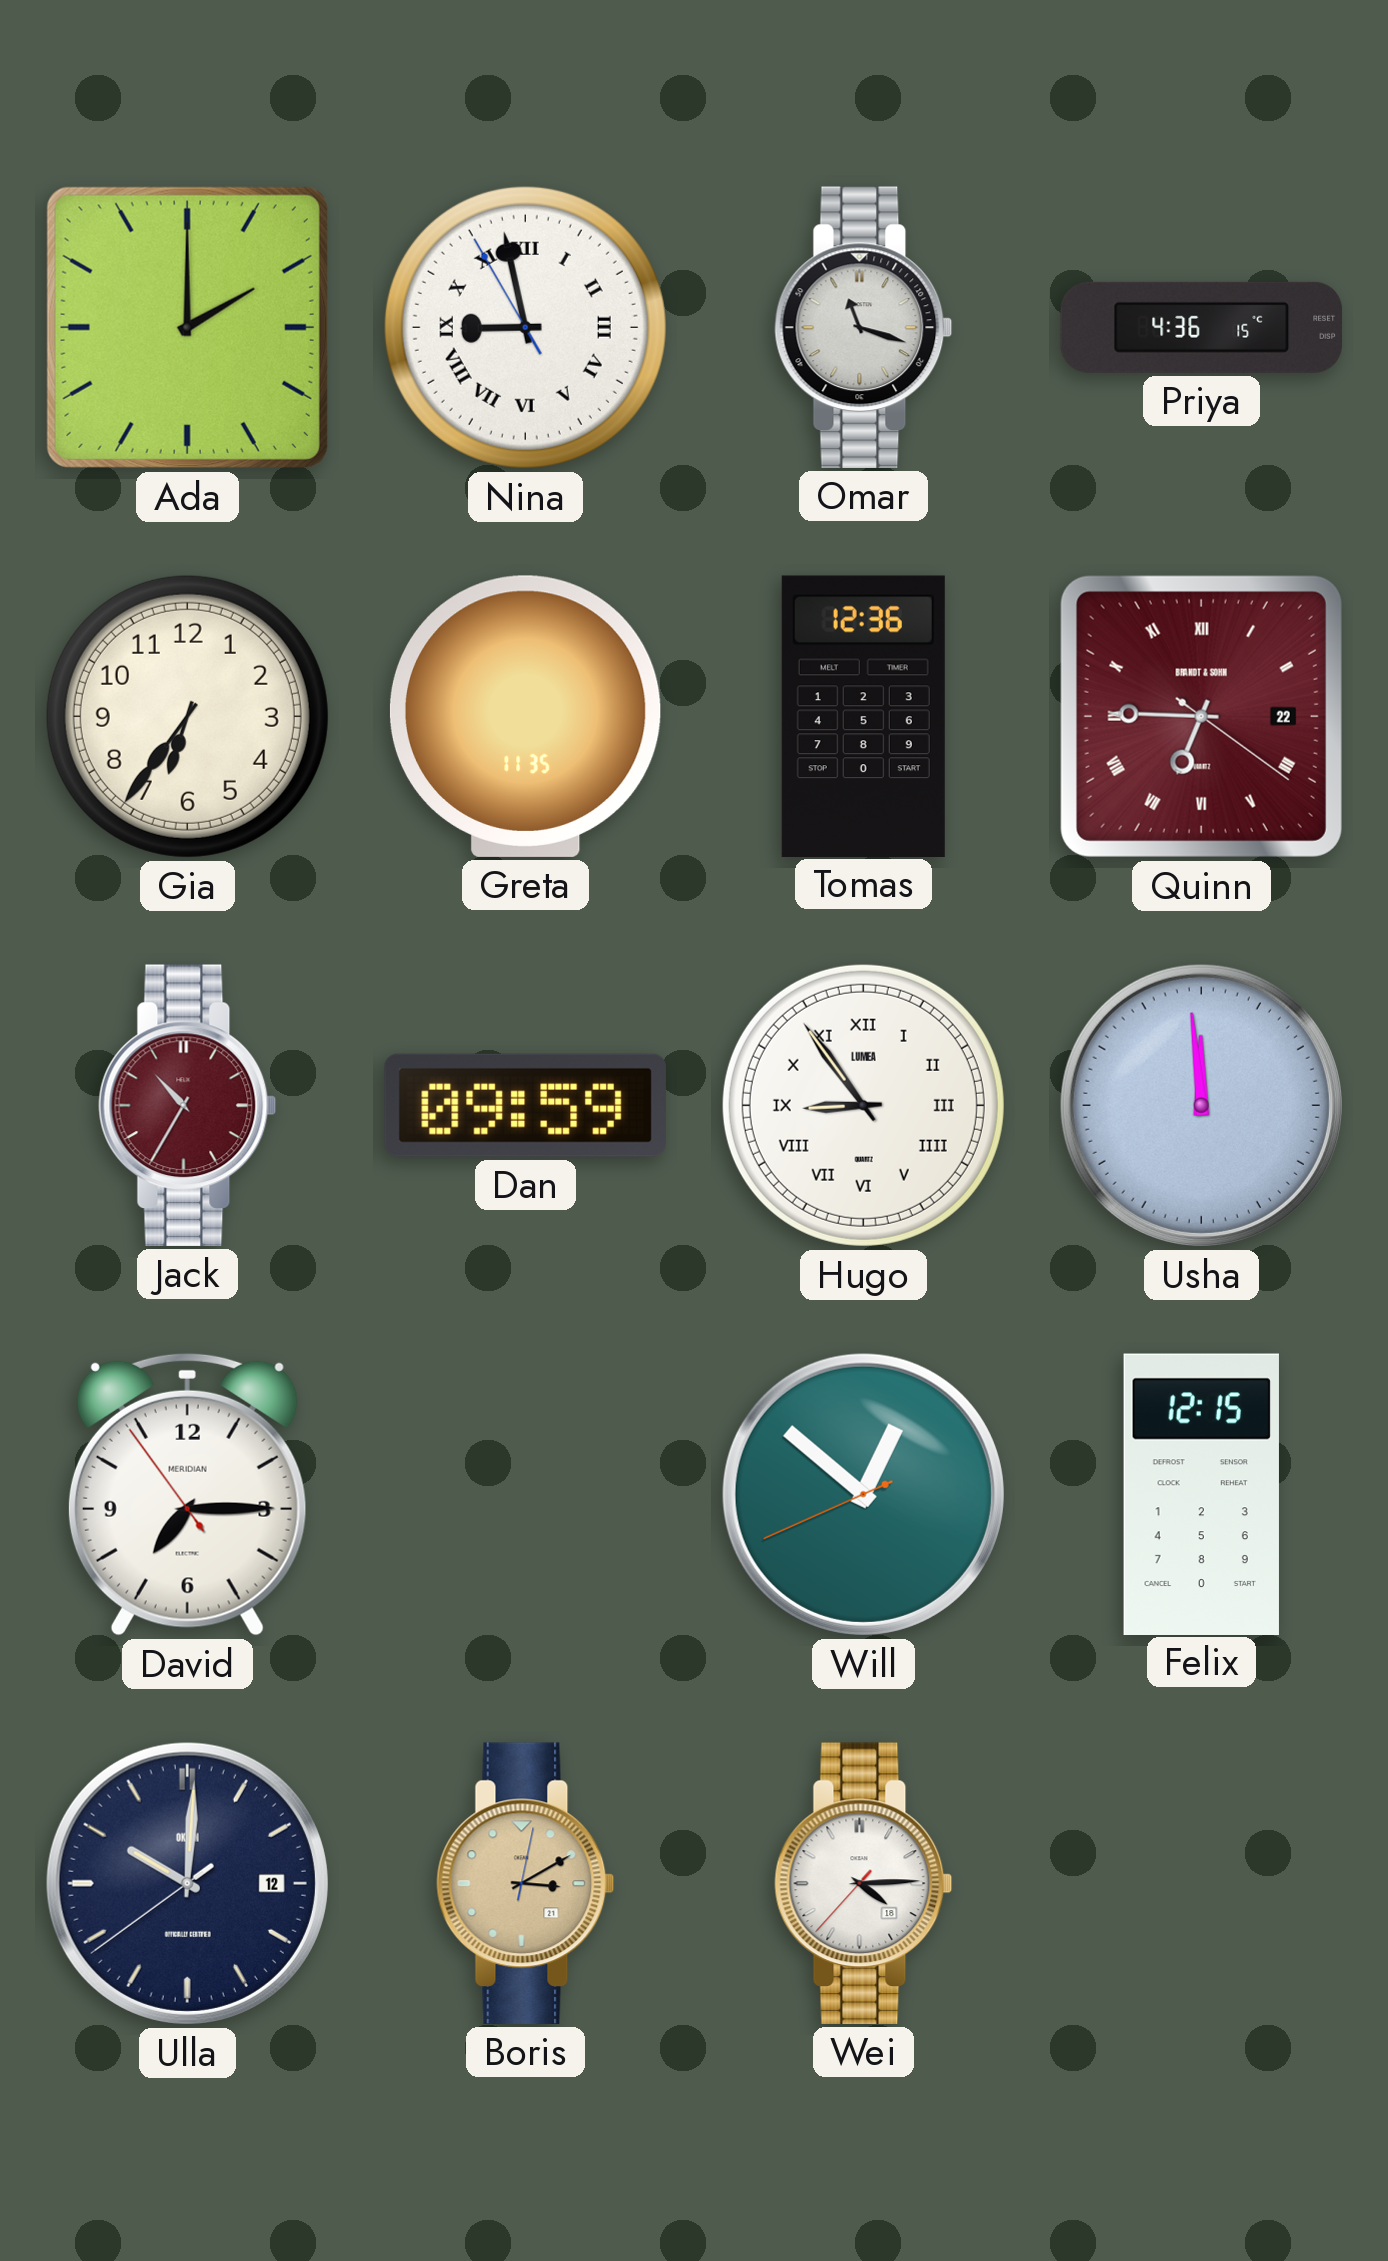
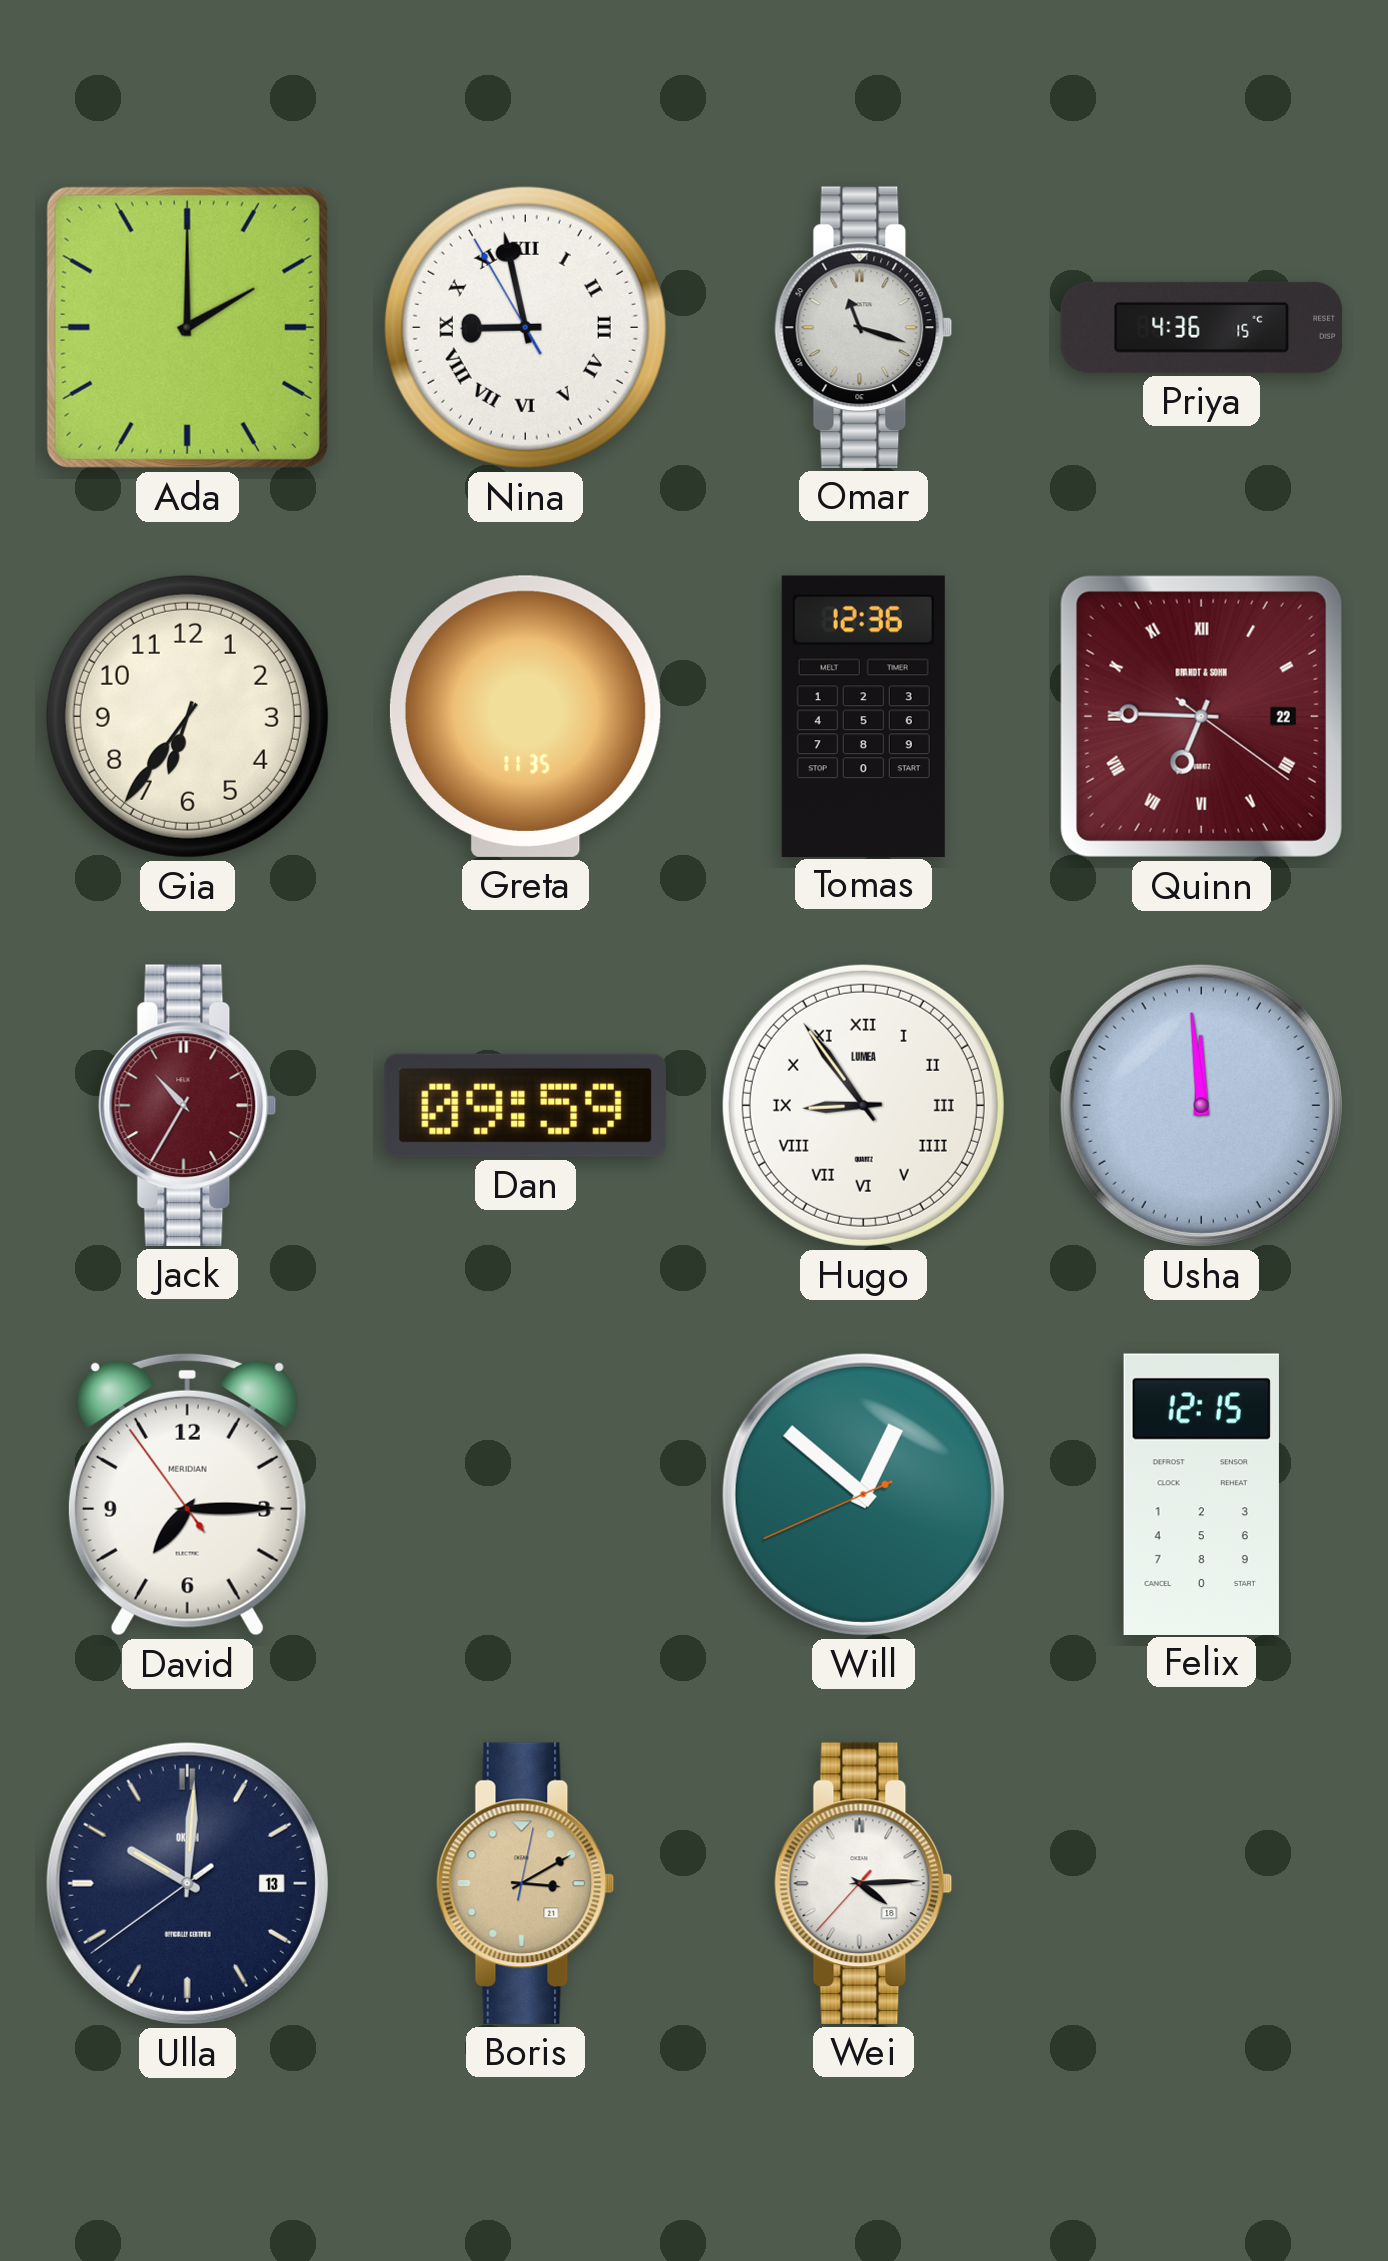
Ulla date: 12 -> 13 (187, 1883)
